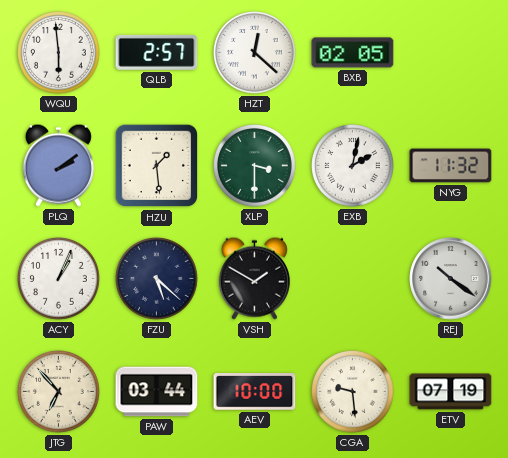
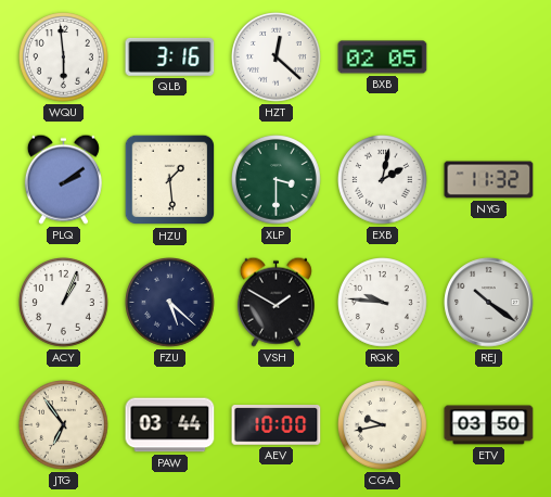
QLB: 2:57 -> 3:16 (170, 56)
RQK: none -> 9:46 (383, 303)
JTG: 6:53 -> 6:54 (64, 425)
CGA: 9:29 -> 9:43 (383, 425)
ETV: 07:19 -> 03:50 (489, 425)
